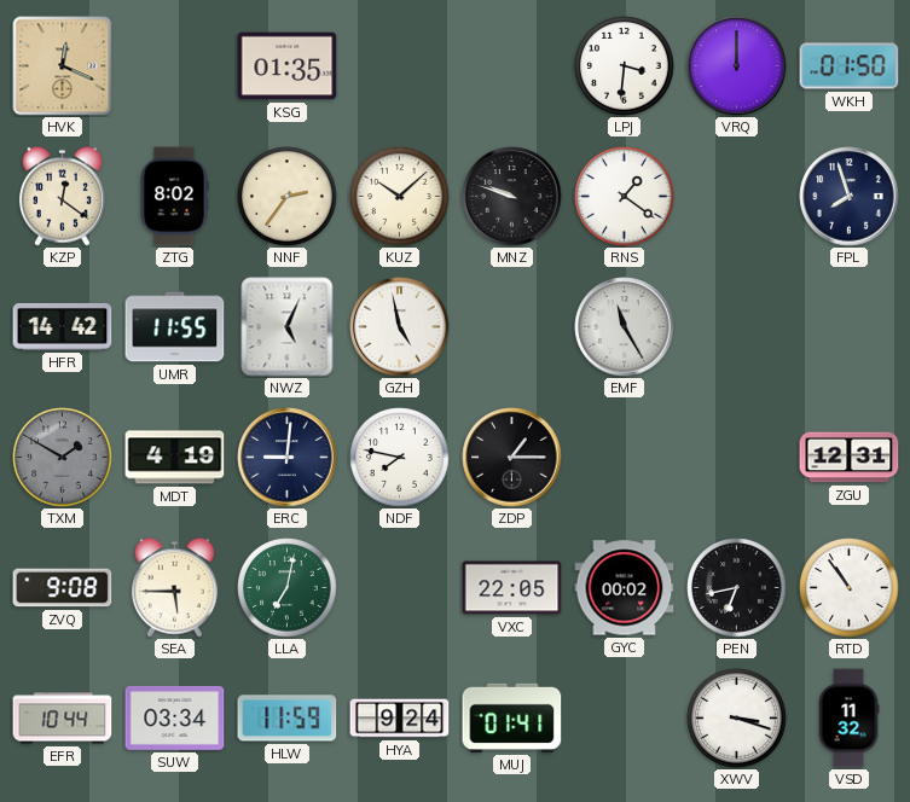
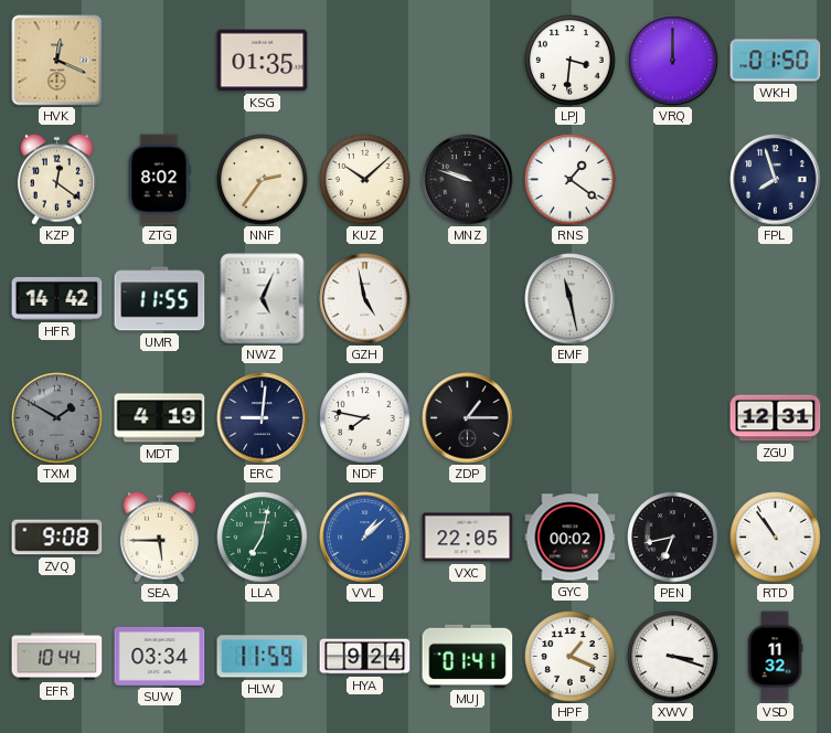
EMF: 11:25 -> 11:28 (571, 299)
VVL: none -> 1:08 (365, 538)
HPF: none -> 1:19 (571, 657)
